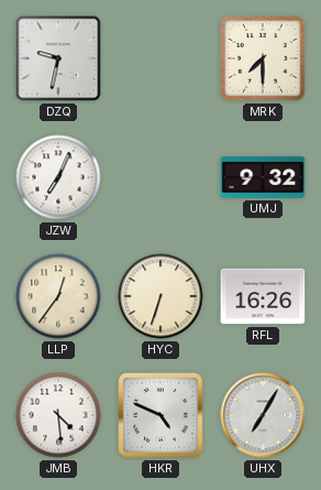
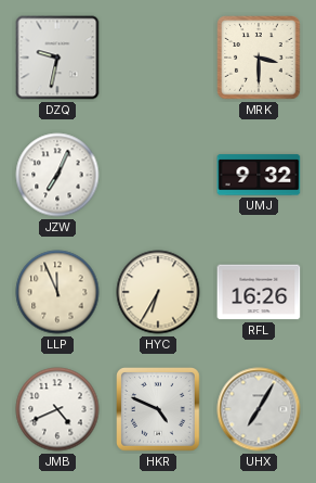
MRK: 7:30 -> 3:30 (259, 58)
LLP: 12:36 -> 11:56 (57, 292)
HYC: 6:33 -> 6:35 (158, 292)
JMB: 4:29 -> 4:41 (57, 409)
